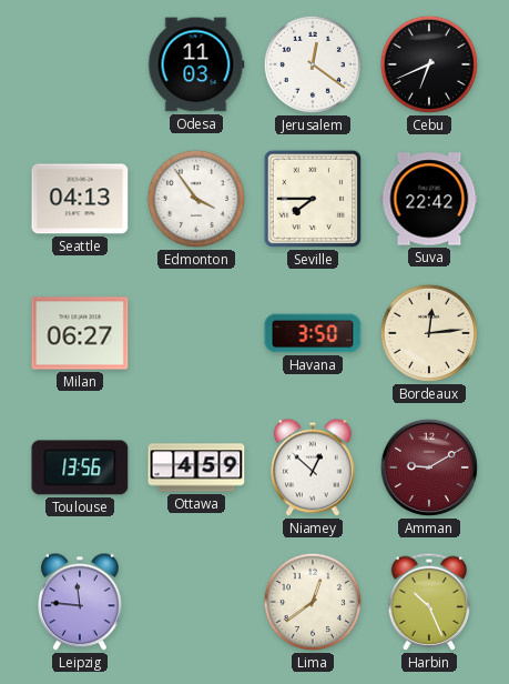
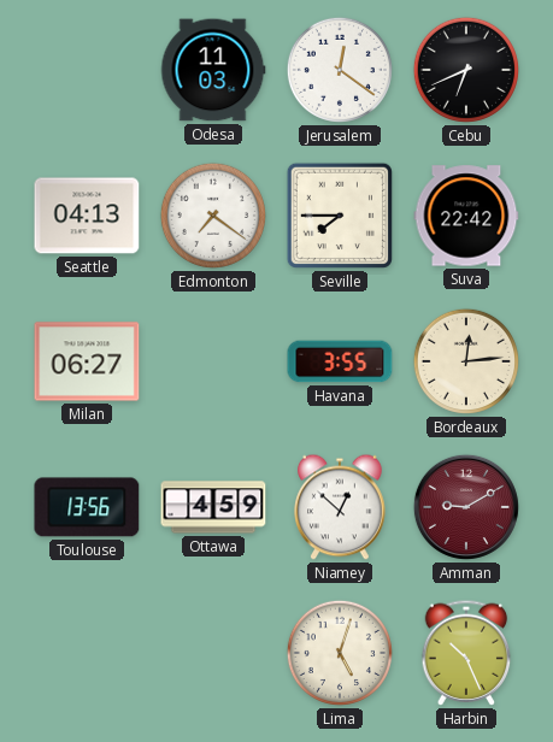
Edmonton: 3:54 -> 7:21 (213, 216)
Havana: 3:50 -> 3:55 (340, 361)
Leipzig: 11:46 -> none (80, 602)
Lima: 12:39 -> 5:03 (340, 653)
